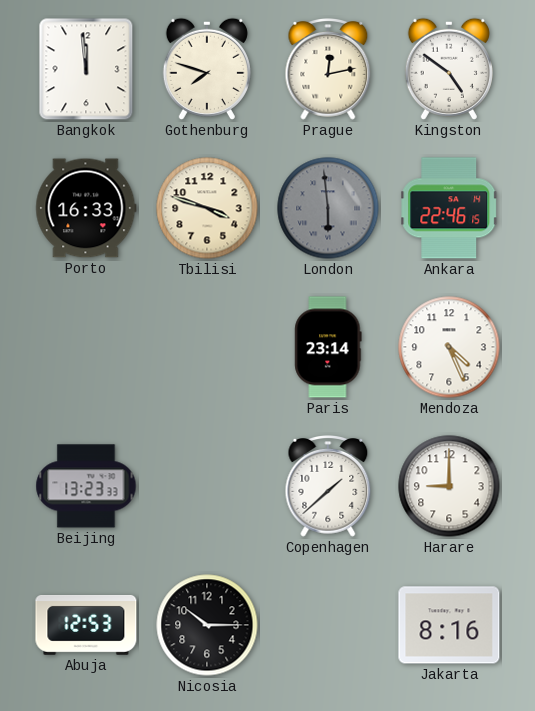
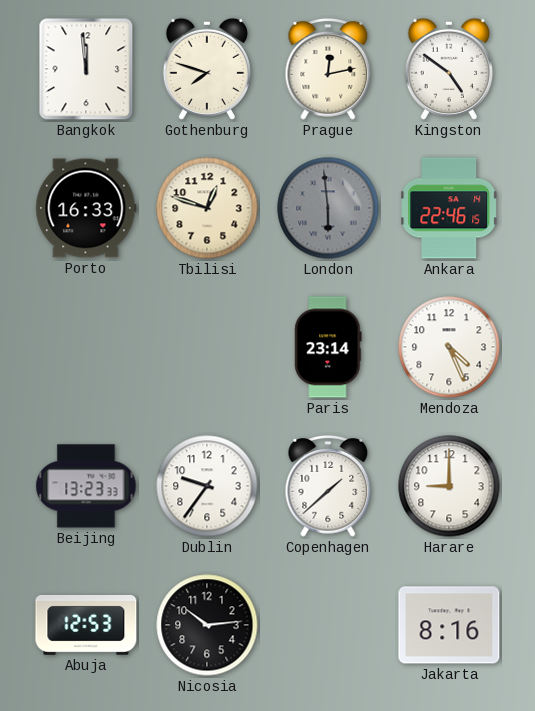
Tbilisi: 3:48 -> 12:48 (207, 208)
Dublin: none -> 9:36 (207, 486)
Nicosia: 10:15 -> 10:14 (207, 625)
